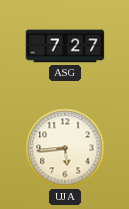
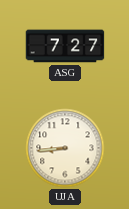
UJA: 5:44 -> 8:44 (65, 148)
